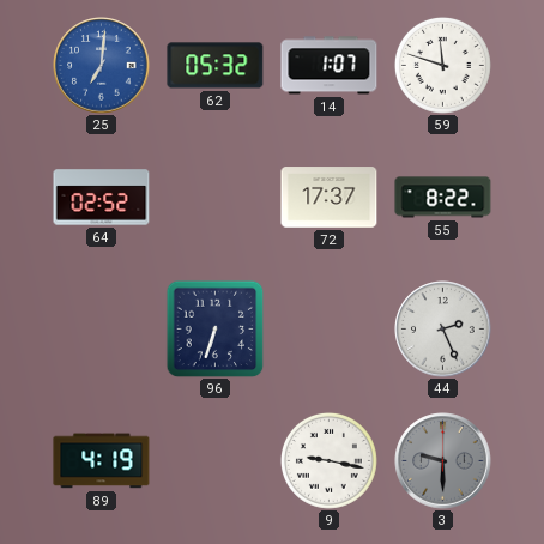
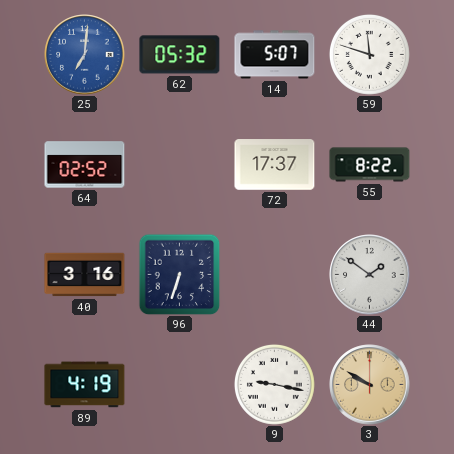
14: 1:07 -> 5:07 (275, 55)
40: none -> 3:16 (85, 275)
44: 2:26 -> 1:51 (370, 275)
3: 9:30 -> 9:50 (370, 385)
3 dial: grey -> champagne (370, 385)
